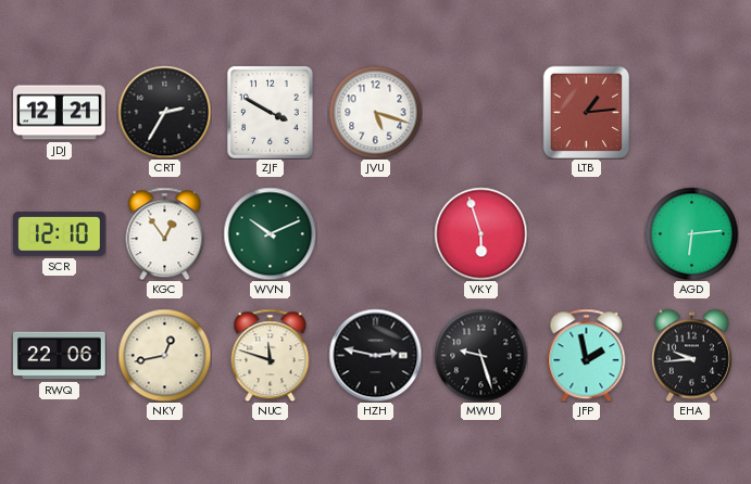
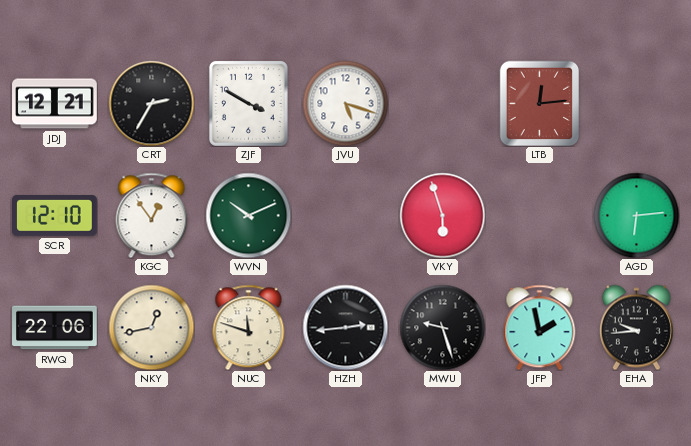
LTB: 1:14 -> 12:14 (540, 103)
HZH: 2:47 -> 2:44 (345, 327)
